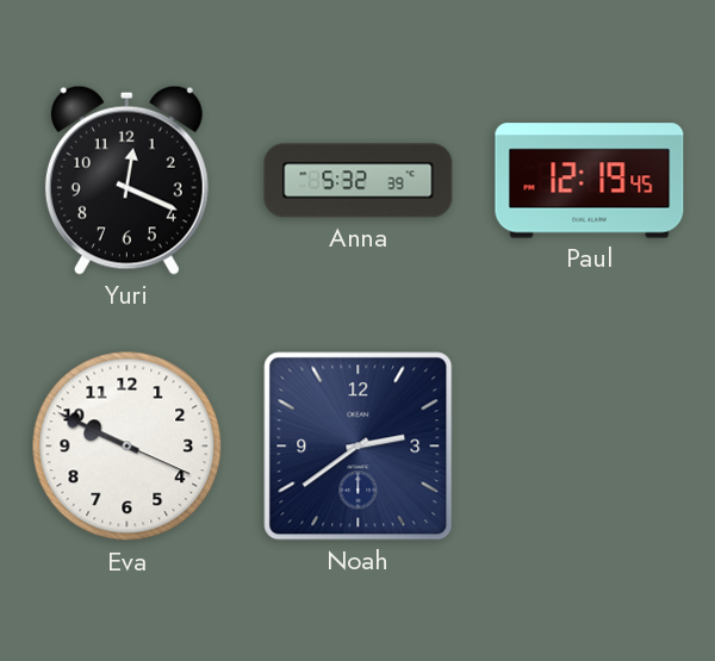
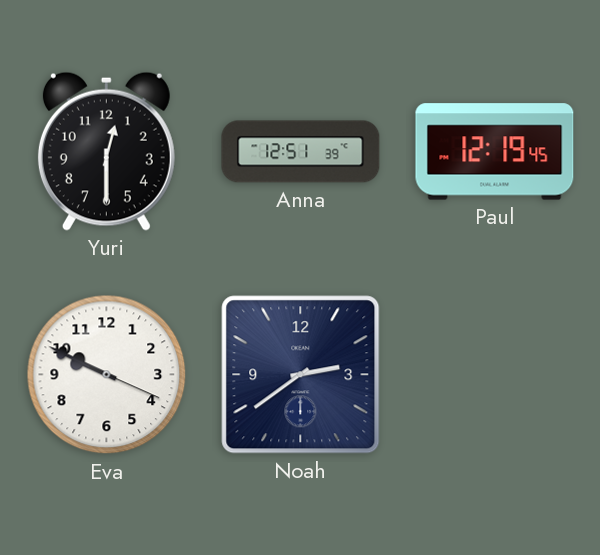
Yuri: 12:19 -> 12:30 (106, 151)
Anna: 5:32 -> 12:51 (301, 152)
